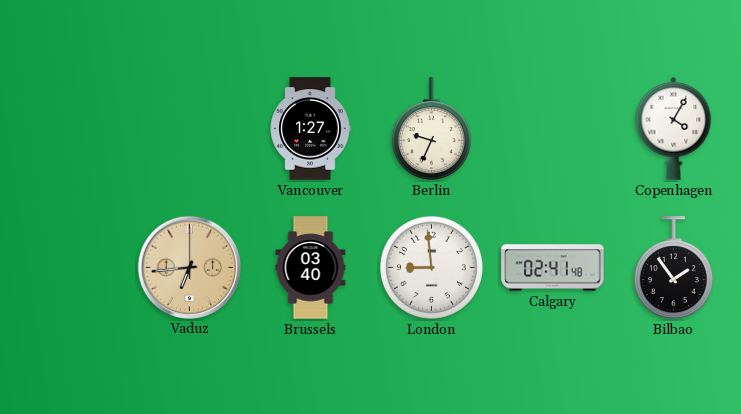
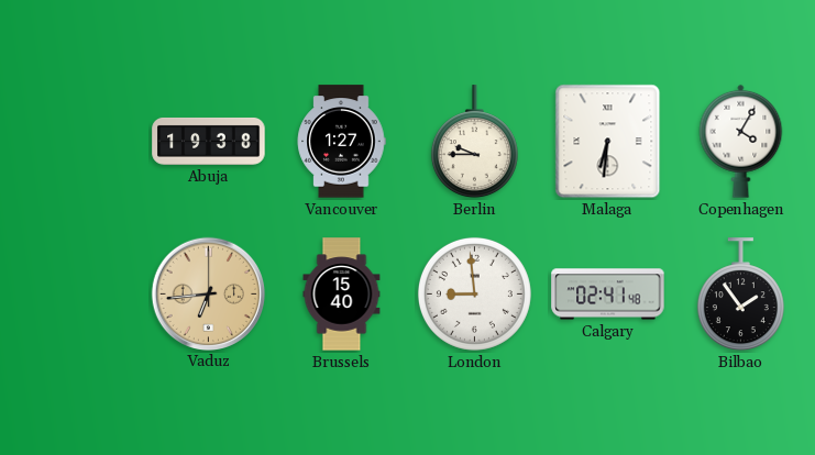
Abuja: none -> 19:38 (209, 141)
Berlin: 9:34 -> 9:45 (474, 142)
Malaga: none -> 6:31 (608, 142)
Brussels: 03:40 -> 15:40 (342, 295)
